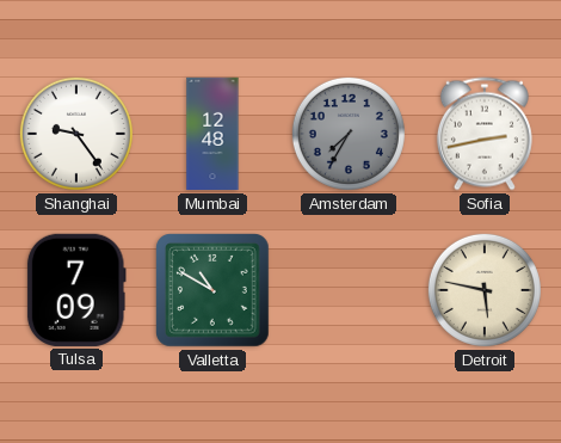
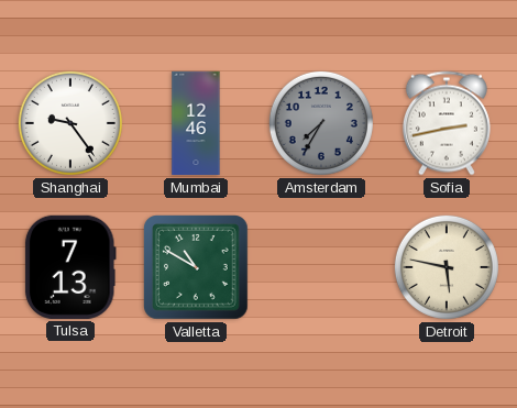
Mumbai: 12:48 -> 12:46 (196, 123)
Tulsa: 7:09 -> 7:13 (70, 267)
